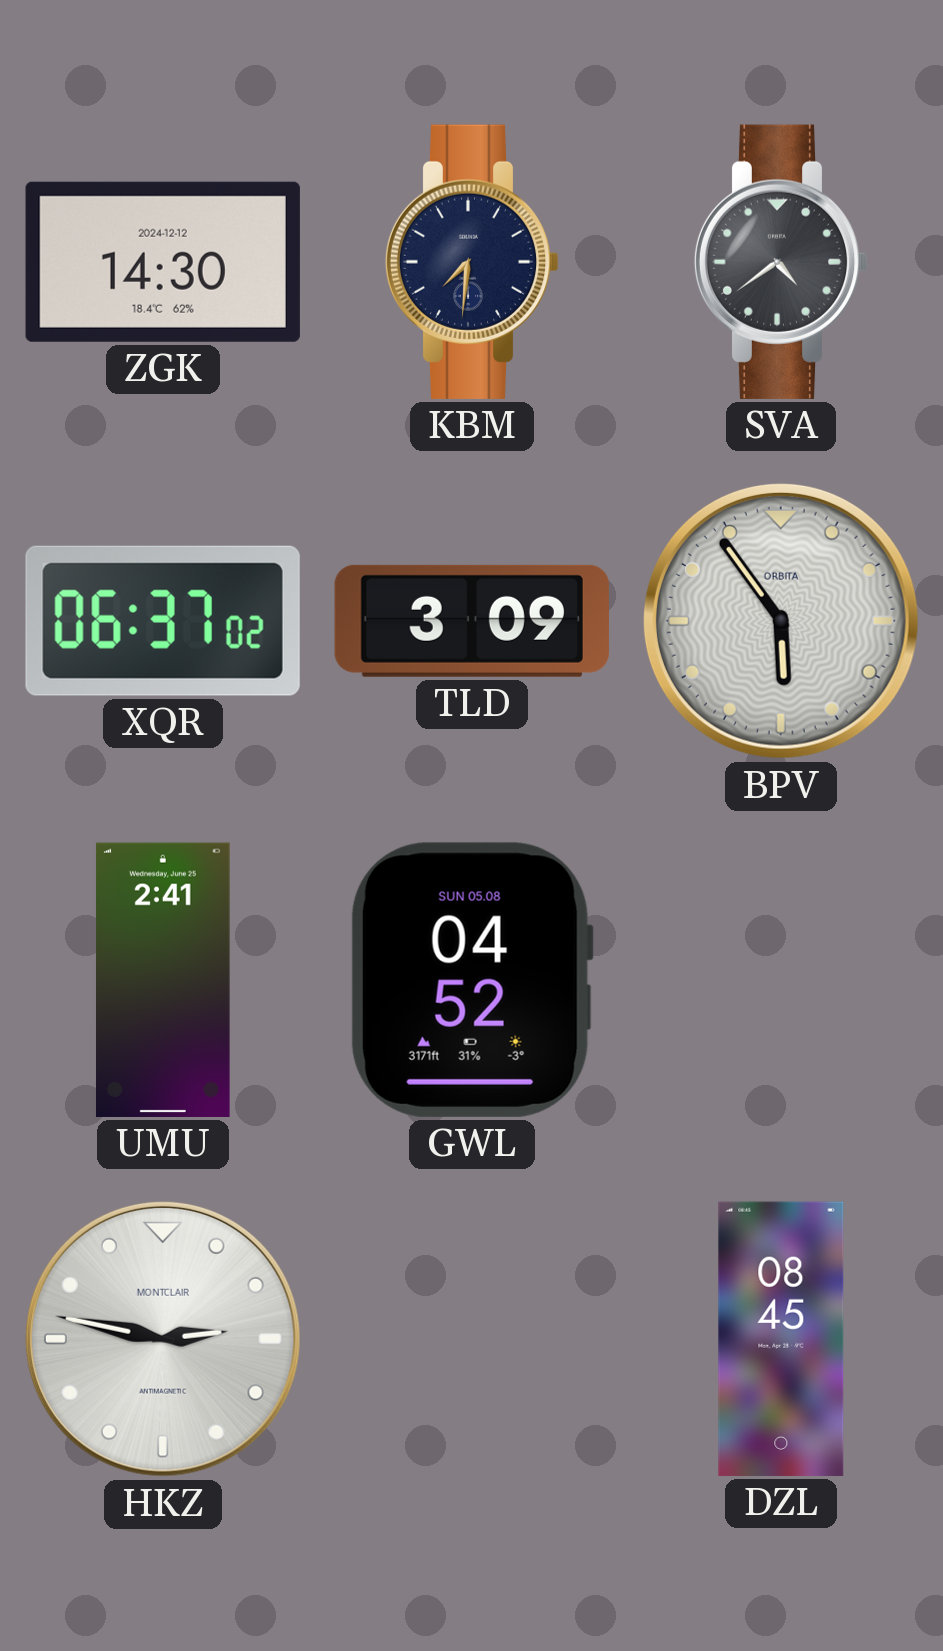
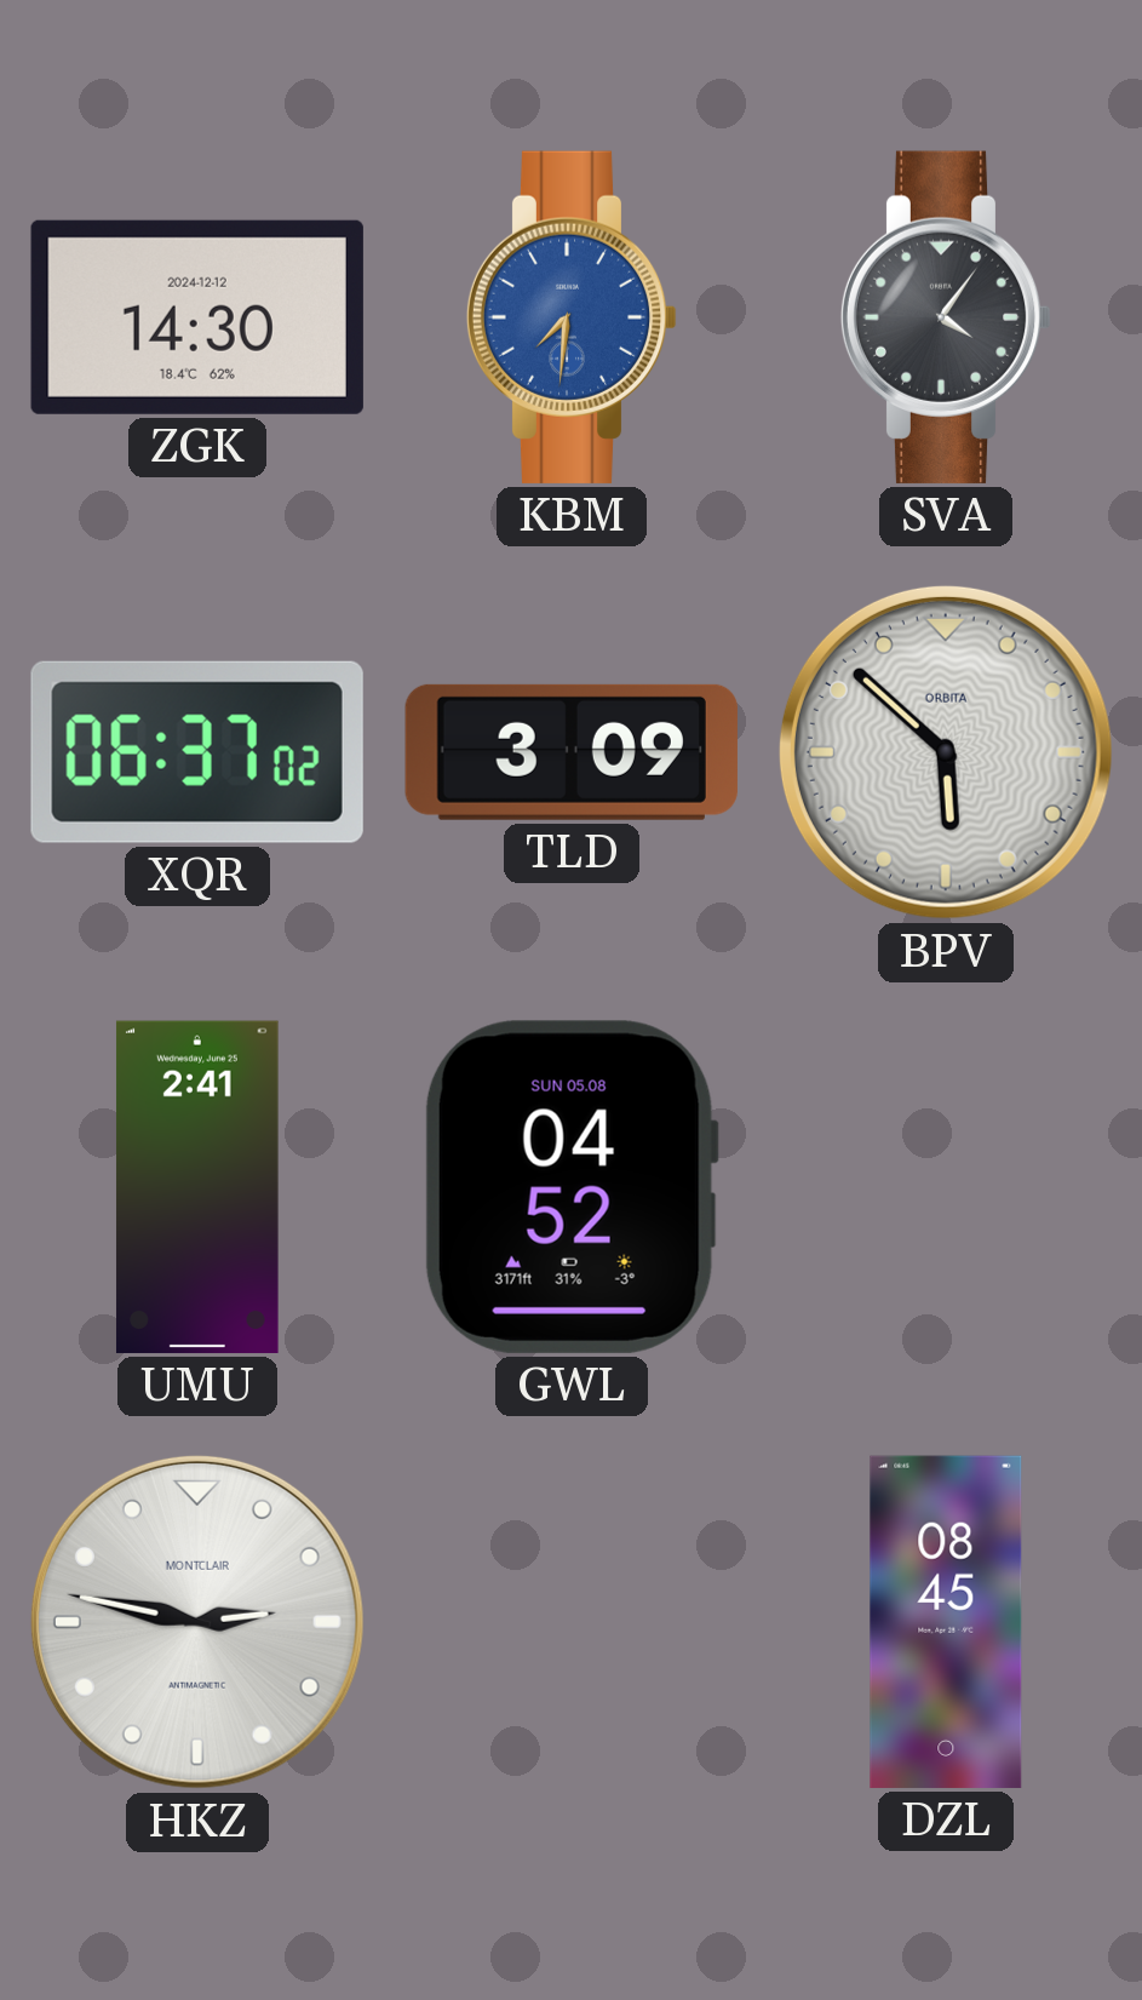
KBM dial: navy -> blue (572, 317)
SVA: 4:39 -> 4:06 (946, 317)
BPV: 5:54 -> 5:52 (946, 752)
